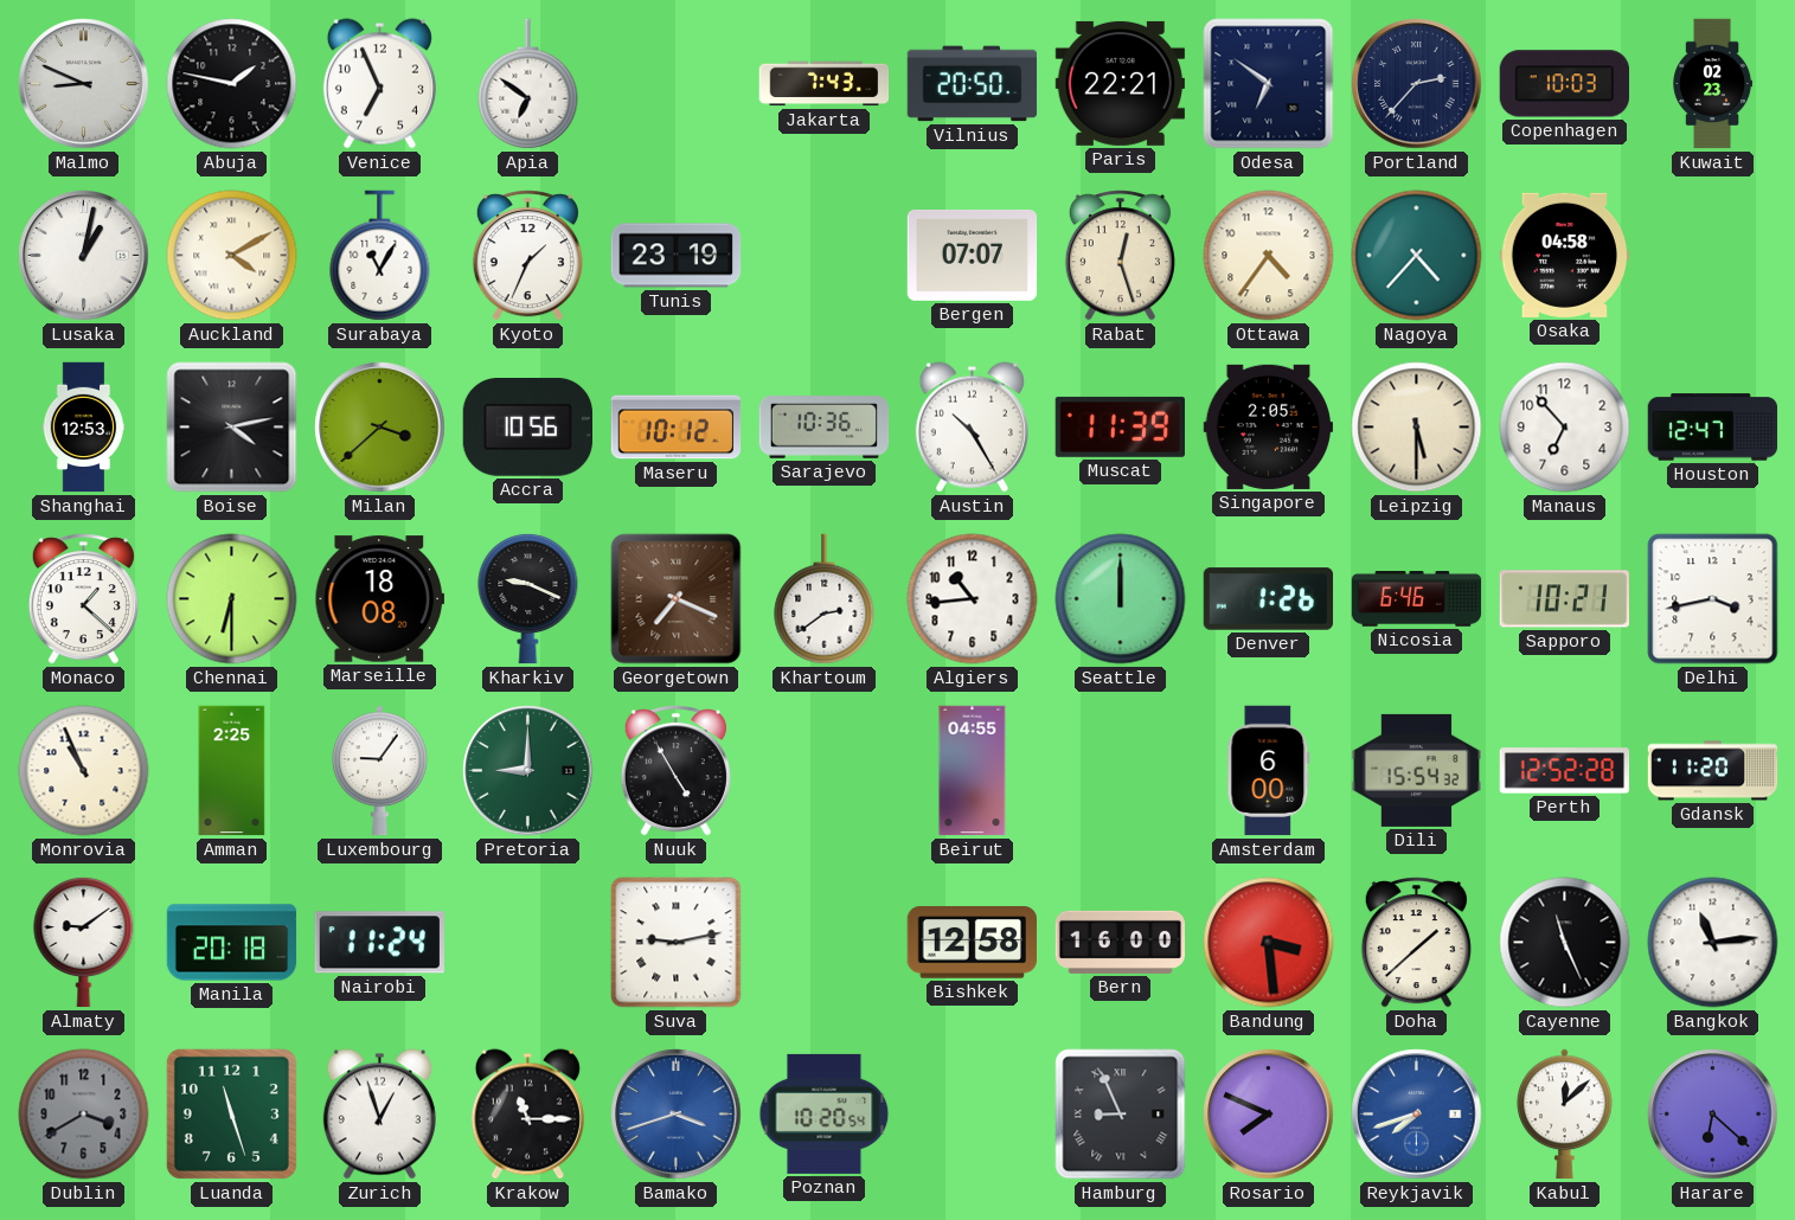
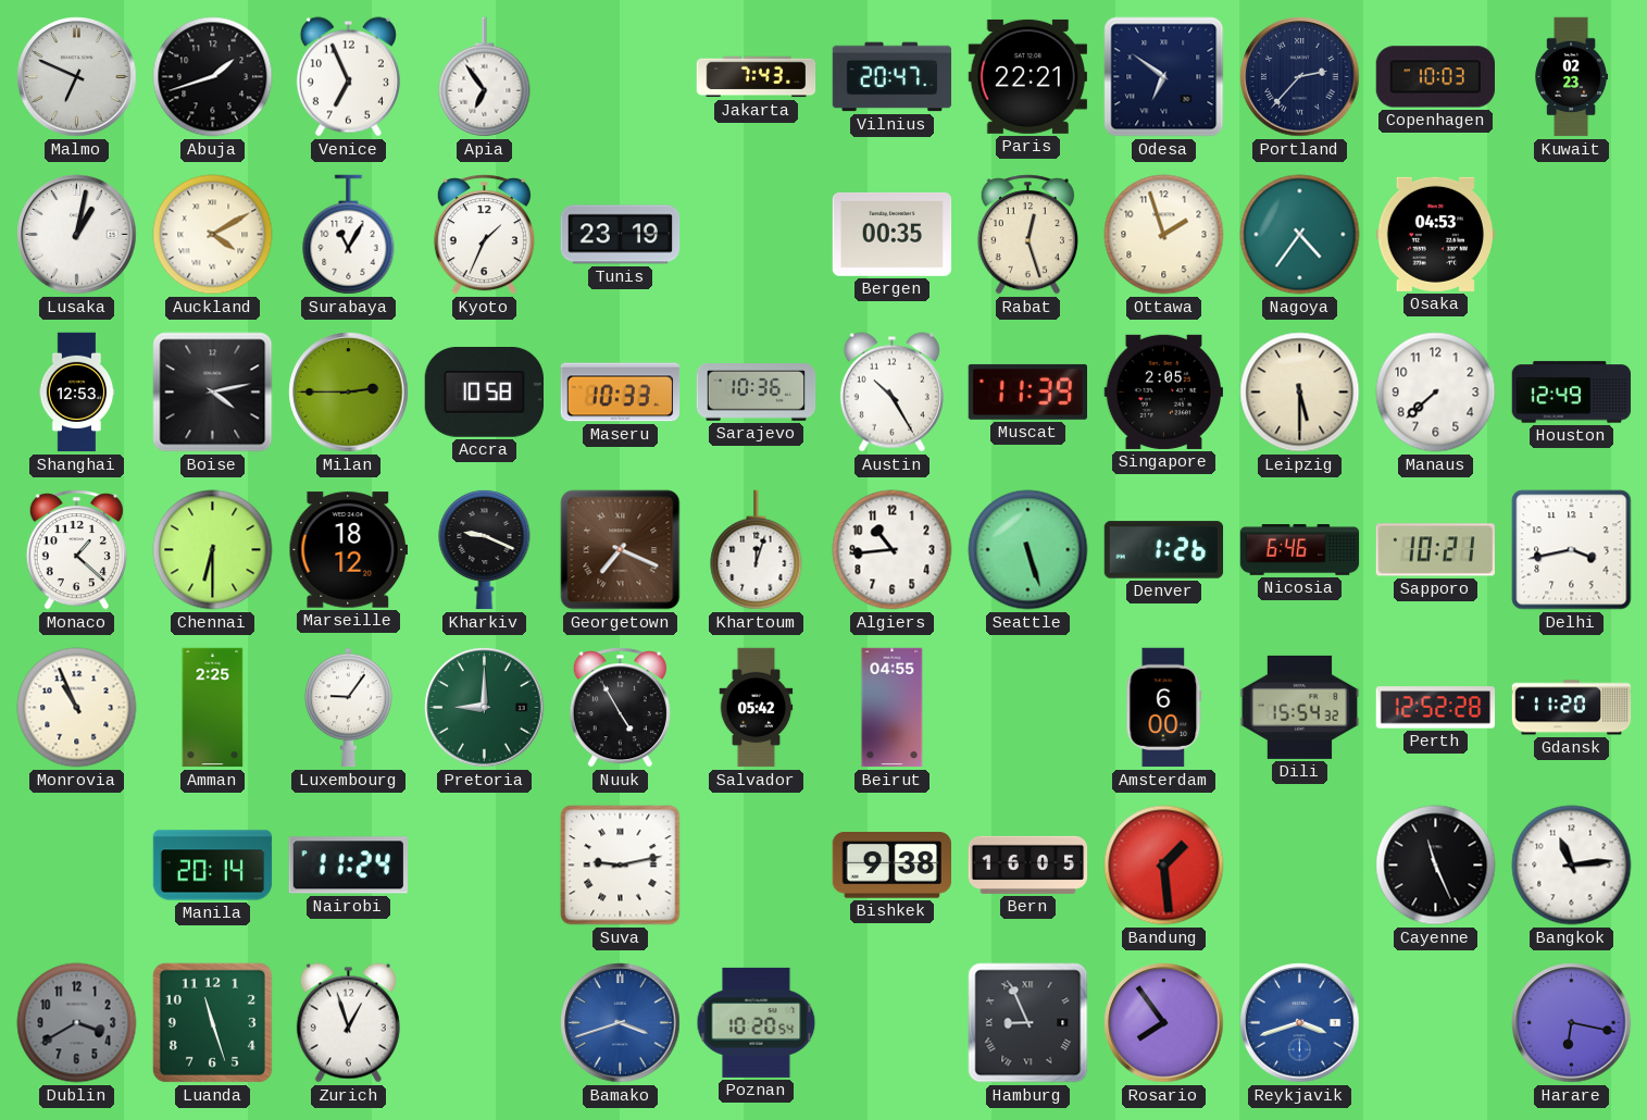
Malmo: 8:49 -> 6:49 (77, 77)
Abuja: 1:47 -> 1:42 (213, 77)
Apia: 6:51 -> 6:54 (485, 77)
Vilnius: 20:50 -> 20:47 (893, 77)
Bergen: 07:07 -> 00:35 (893, 234)
Ottawa: 4:36 -> 1:57 (1164, 235)
Nagoya: 4:37 -> 4:36 (1300, 235)
Osaka: 04:58 -> 04:53 (1435, 234)
Milan: 3:38 -> 2:45 (349, 393)
Accra: 10:56 -> 10:58 (484, 393)
Maseru: 10:12 -> 10:33 (621, 393)
Manaus: 6:53 -> 7:38 (1436, 393)
Houston: 12:47 -> 12:49 (1572, 393)
Marseille: 18:08 -> 18:12 (348, 550)
Khartoum: 2:39 -> 12:03 (757, 550)
Seattle: 12:00 -> 5:27 (1028, 550)
Salvador: none -> 05:42 (757, 708)
Almaty: 9:09 -> none (84, 942)
Manila: 20:18 -> 20:14 (213, 866)
Bishkek: 12:58 -> 9:38 (891, 866)
Bern: 16:00 -> 16:05 (1028, 864)
Bandung: 3:29 -> 1:29 (1164, 866)
Doha: 1:38 -> none (1416, 943)
Krakow: 11:15 -> none (527, 1115)
Rosario: 7:49 -> 7:54 (1164, 1023)
Reykjavik: 7:42 -> 3:42 (1300, 1023)
Kabul: 12:08 -> none (1565, 1115)
Harare: 6:22 -> 6:17 (1572, 1023)
